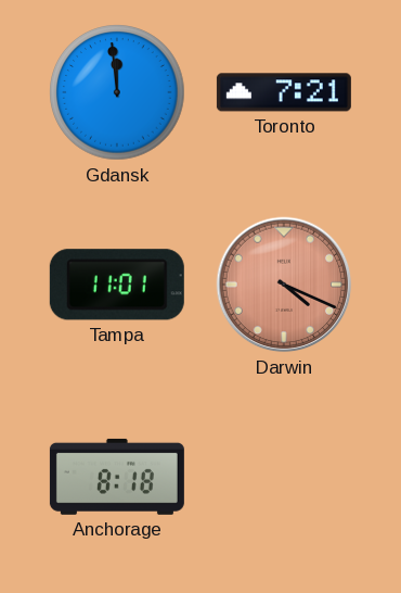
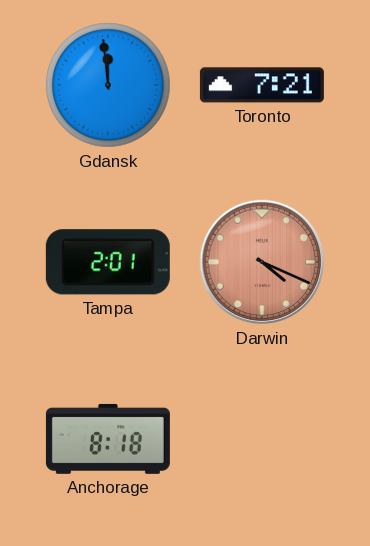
Tampa: 11:01 -> 2:01 (108, 262)
